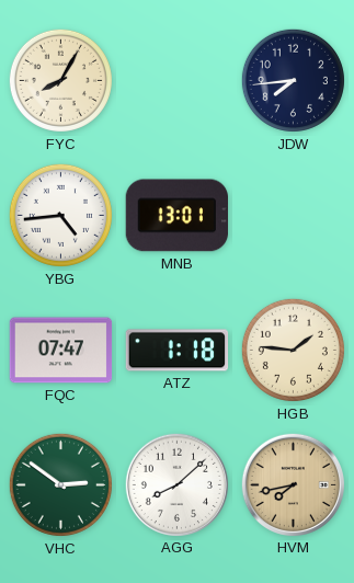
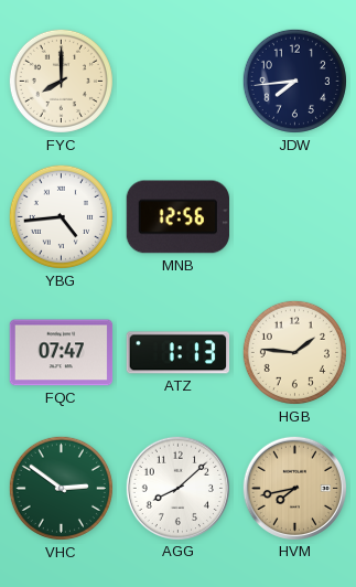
FYC: 8:05 -> 8:00 (61, 81)
MNB: 13:01 -> 12:56 (177, 217)
ATZ: 1:18 -> 1:13 (179, 353)
